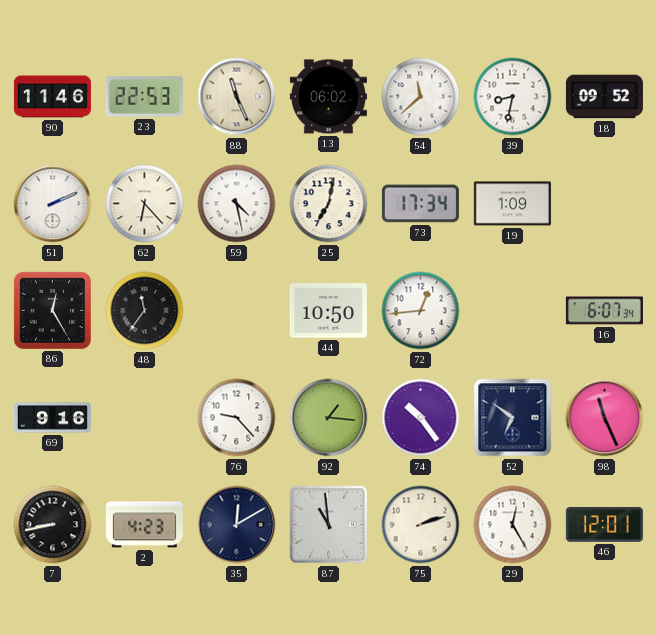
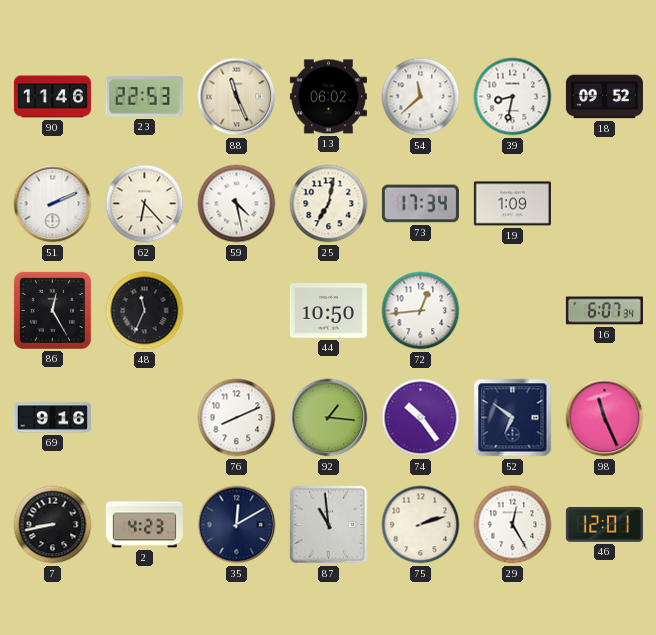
48: 11:36 -> 11:34 (145, 311)
76: 9:23 -> 8:11 (237, 418)
